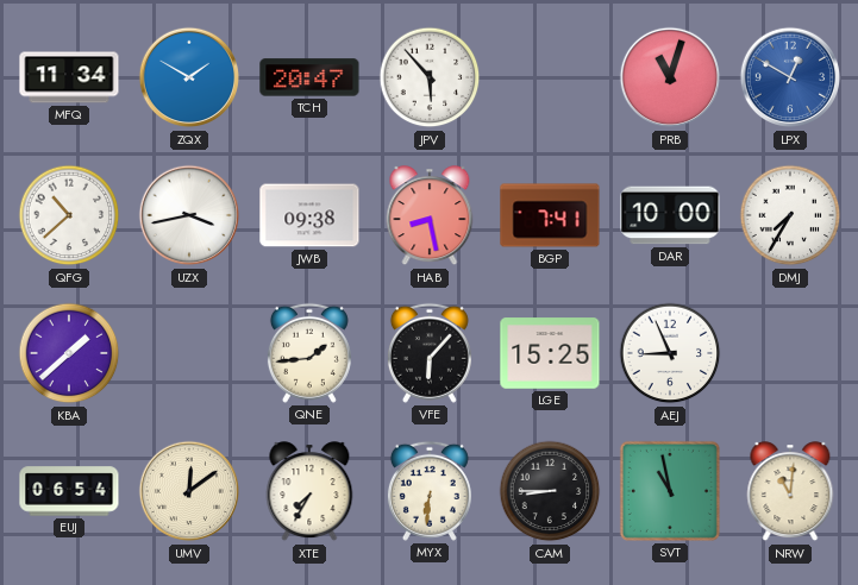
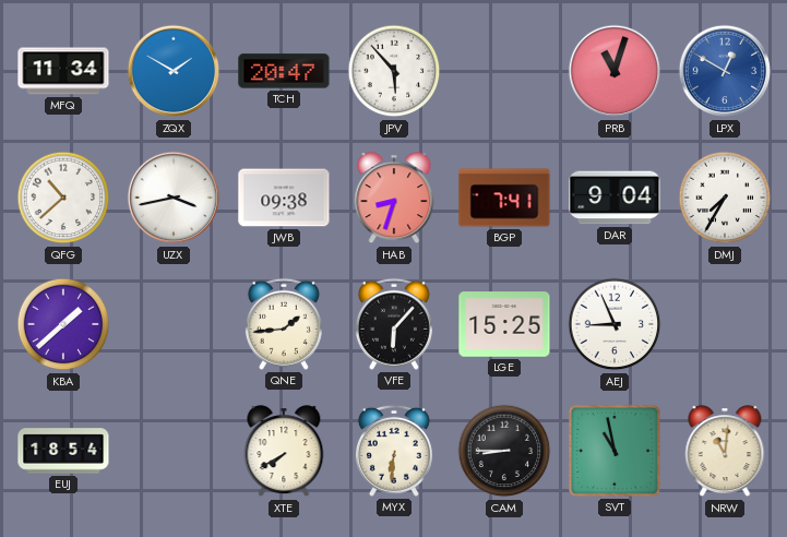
HAB: 8:28 -> 8:33 (394, 199)
DAR: 10:00 -> 9:04 (615, 198)
EUJ: 06:54 -> 18:54 (63, 451)
UMV: 12:09 -> none (189, 491)
XTE: 7:35 -> 7:40 (284, 452)
